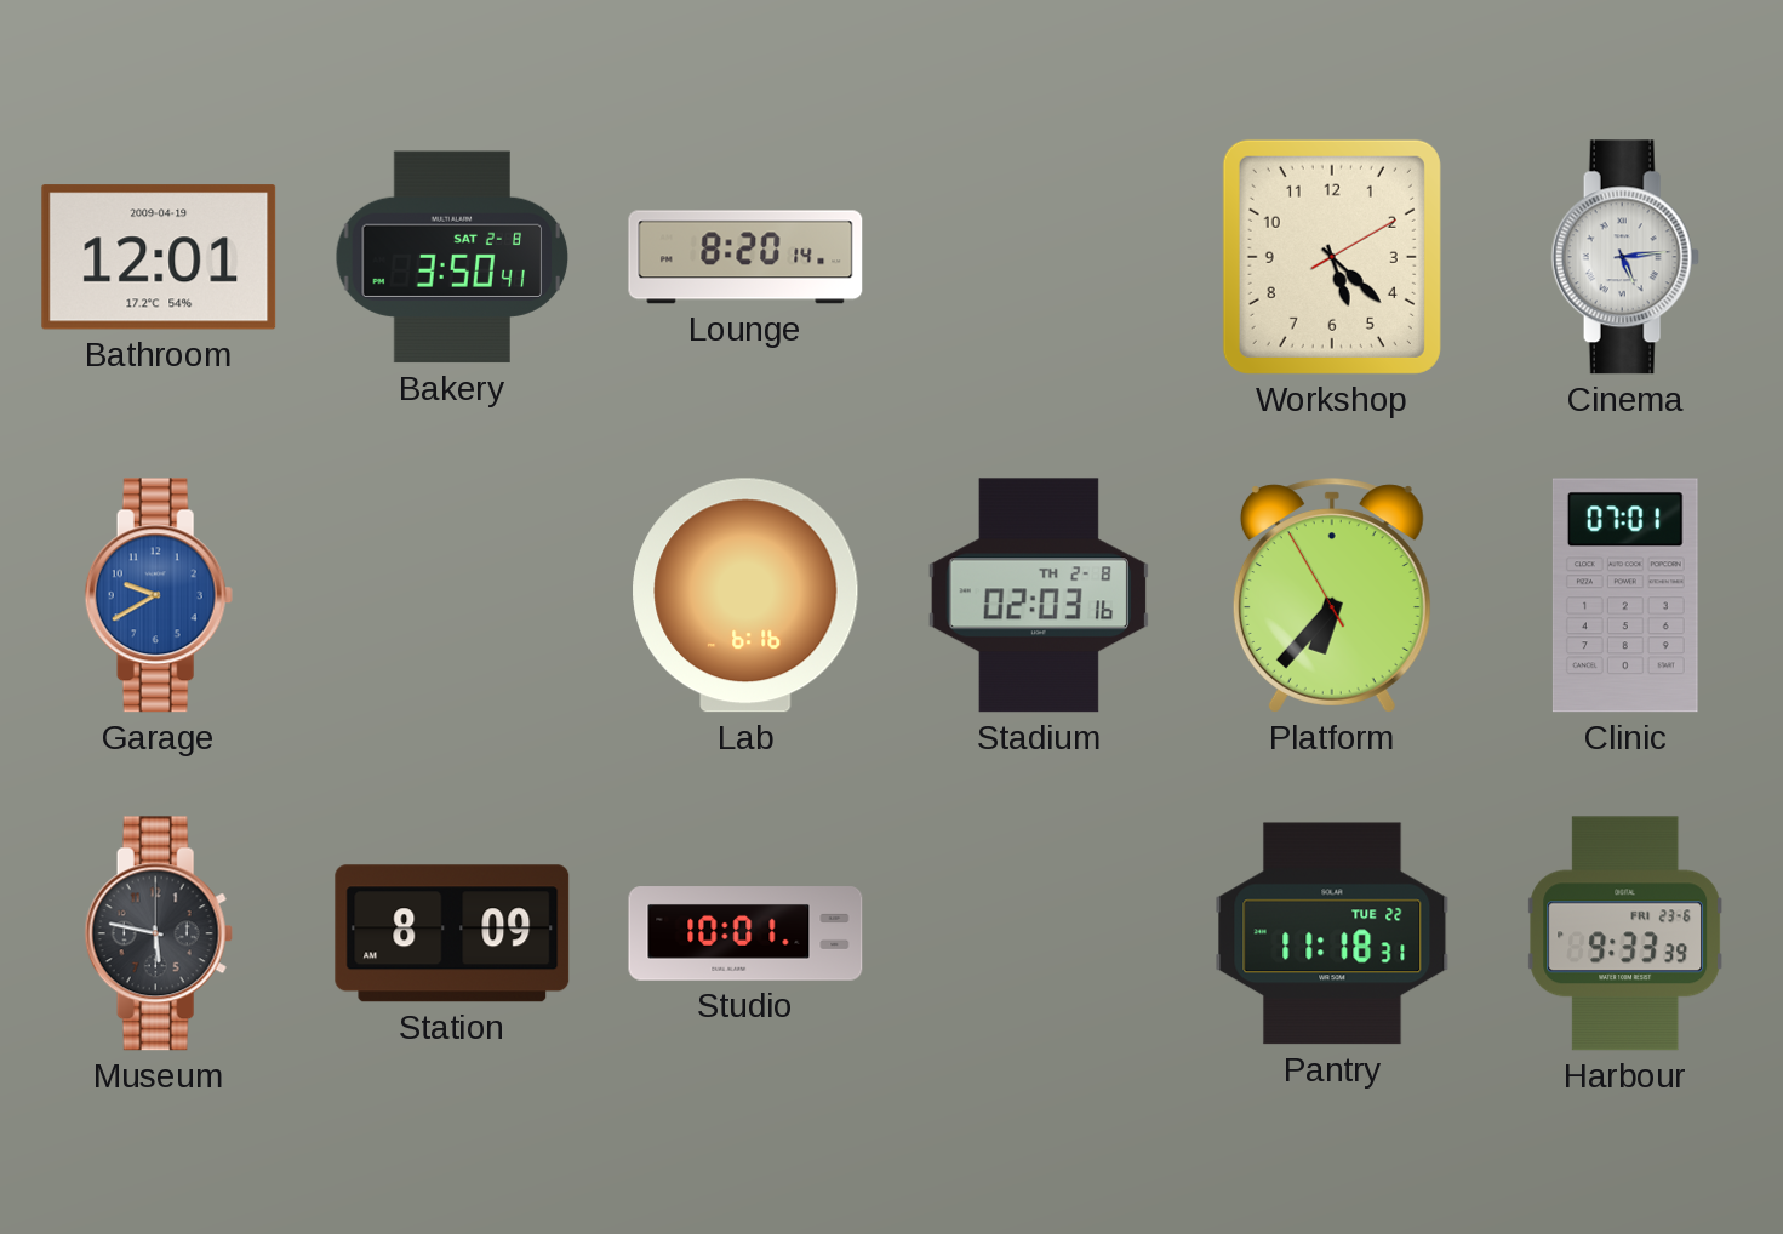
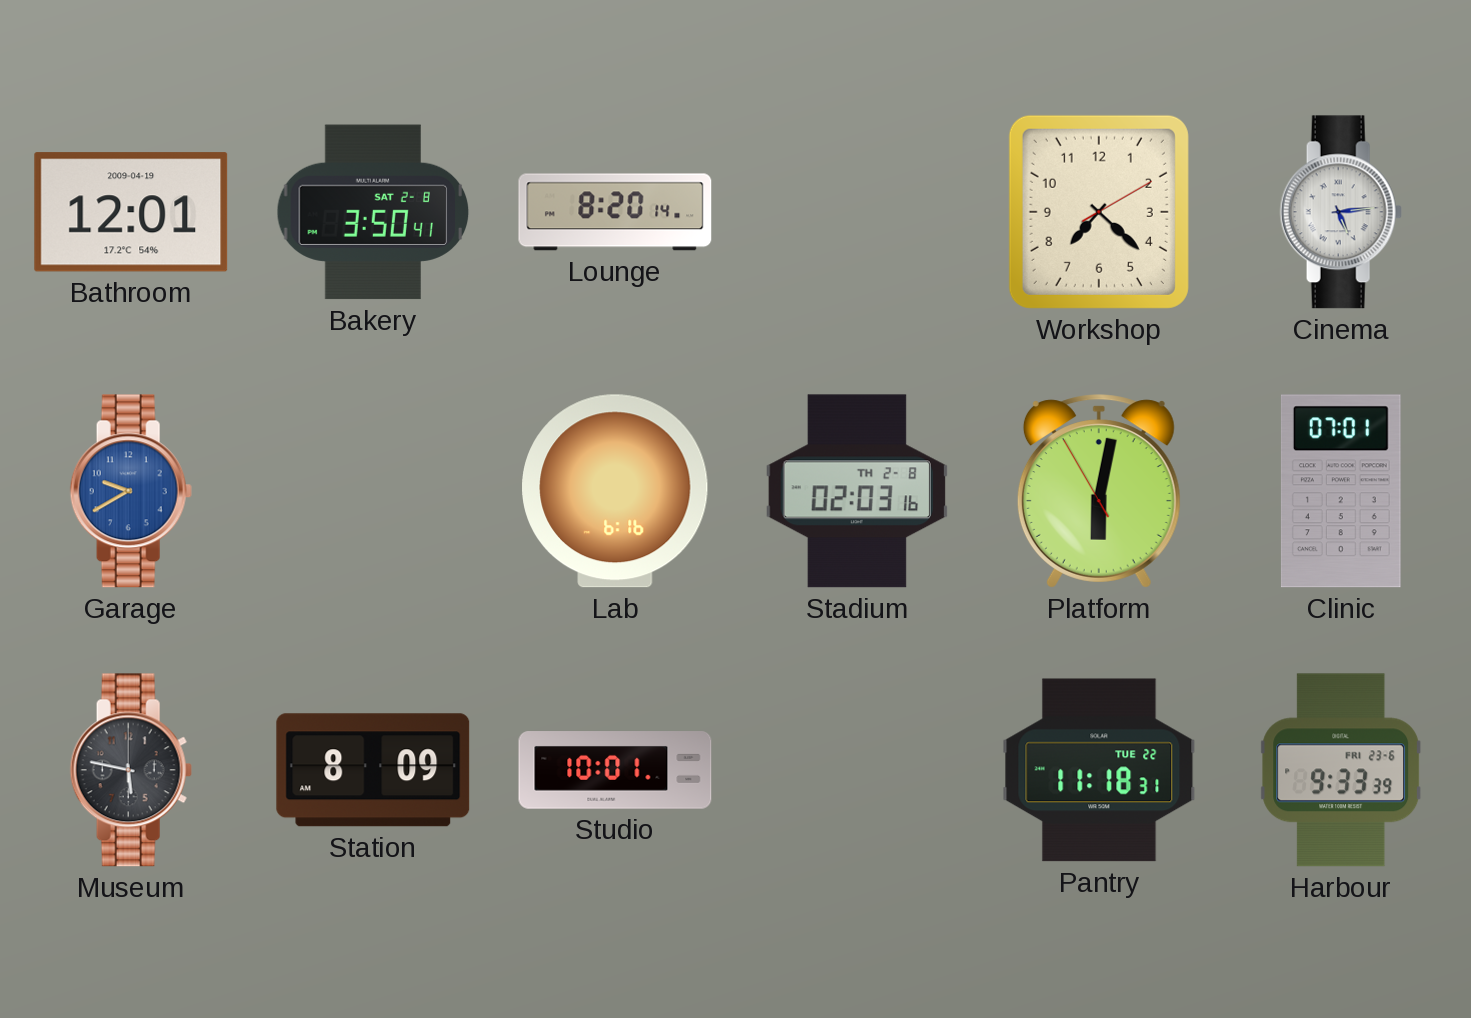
Workshop: 5:22 -> 7:22 (1099, 212)
Platform: 6:36 -> 6:01 (1099, 491)
